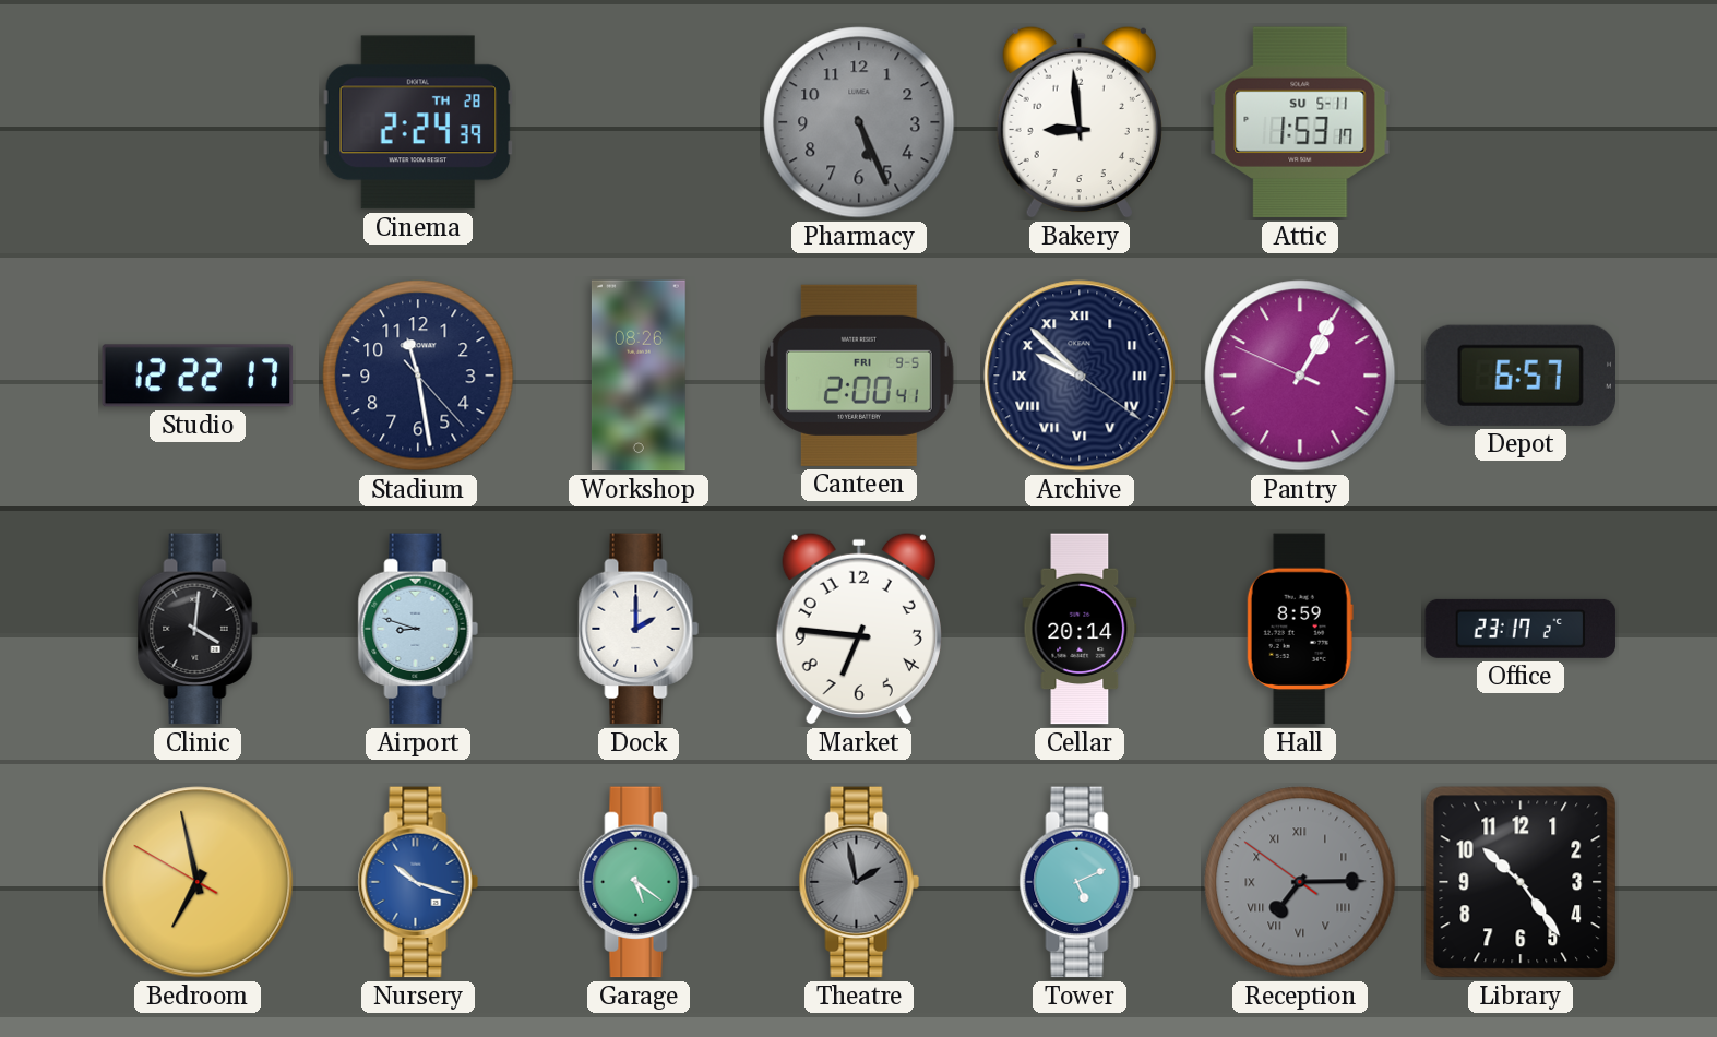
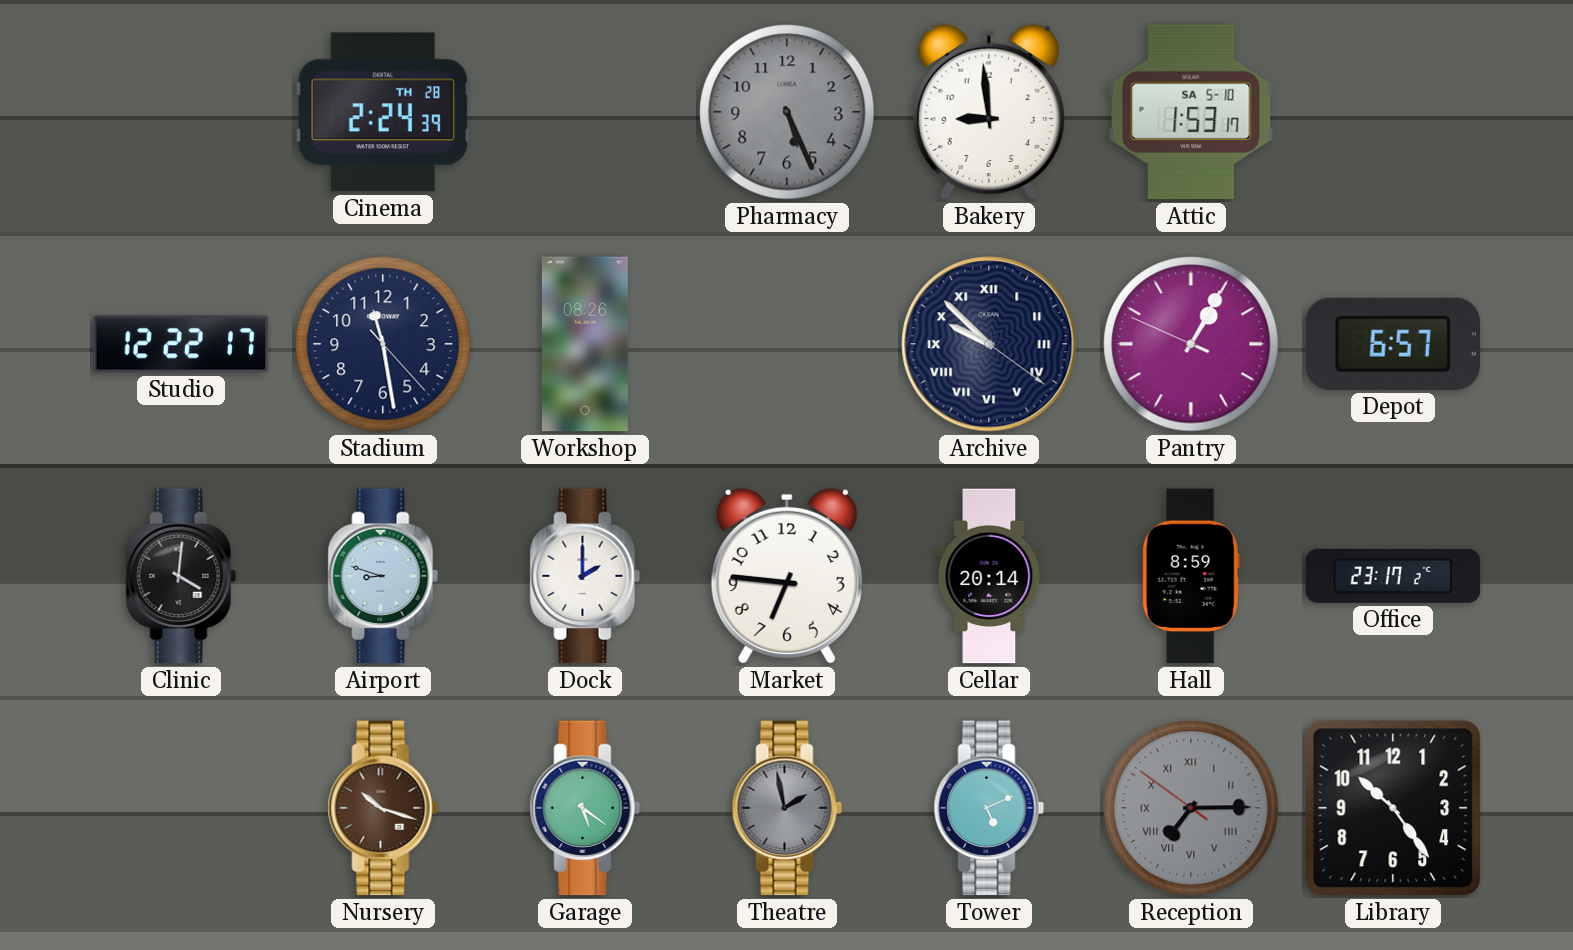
Attic date: SU 5-11 -> SA 5-10 (1191, 112)
Canteen: 2:00 -> none (859, 376)
Bedroom: 6:57 -> none (198, 882)
Nursery dial: blue -> brown (383, 808)
